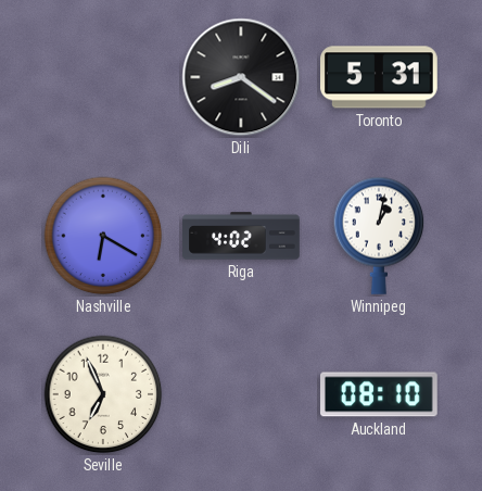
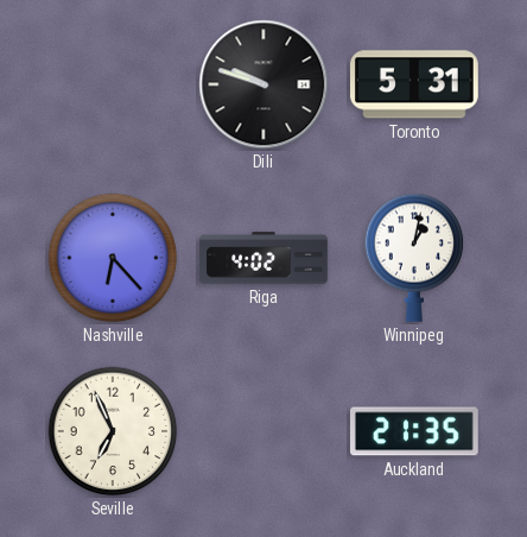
Dili: 8:21 -> 9:48 (263, 84)
Nashville: 6:20 -> 6:23 (113, 258)
Auckland: 08:10 -> 21:35 (415, 431)
